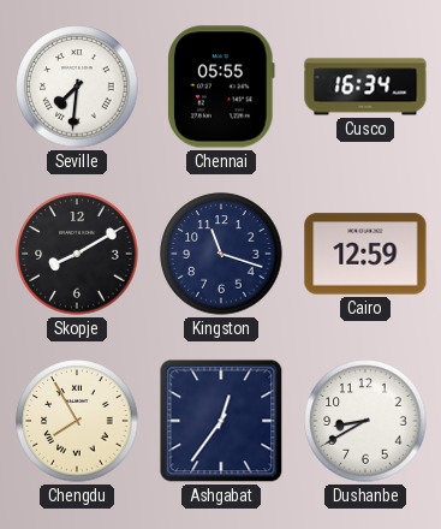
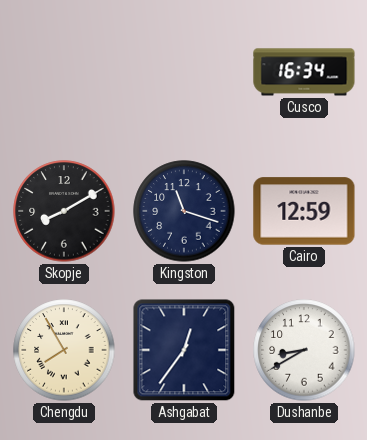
Seville: 7:31 -> none (77, 87)
Chennai: 05:55 -> none (221, 87)
